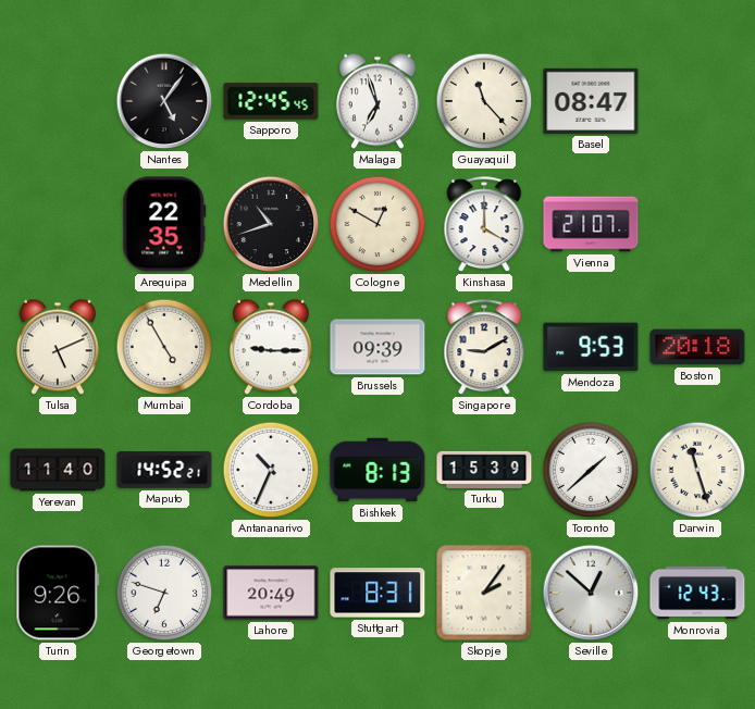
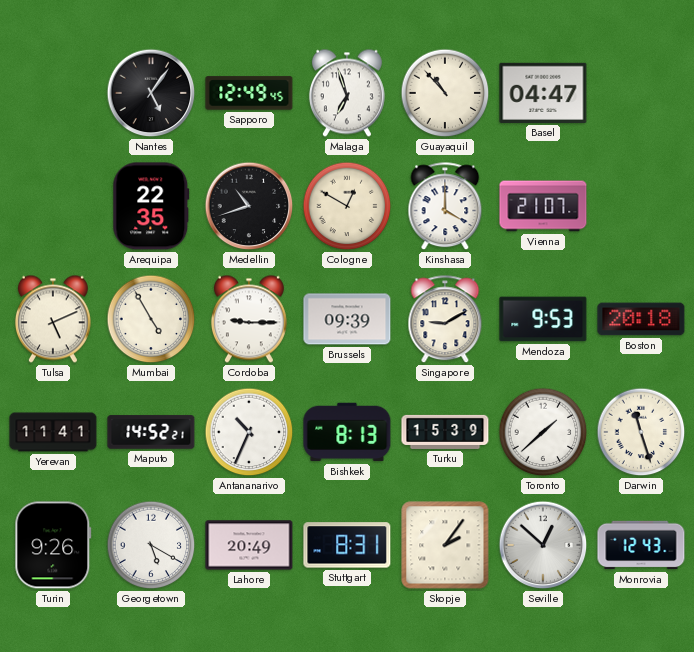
Sapporo: 12:45 -> 12:49 (249, 93)
Guayaquil: 11:23 -> 10:53 (445, 93)
Basel: 08:47 -> 04:47 (543, 93)
Yerevan: 11:40 -> 11:41 (53, 432)
Georgetown: 6:48 -> 5:20 (151, 545)
